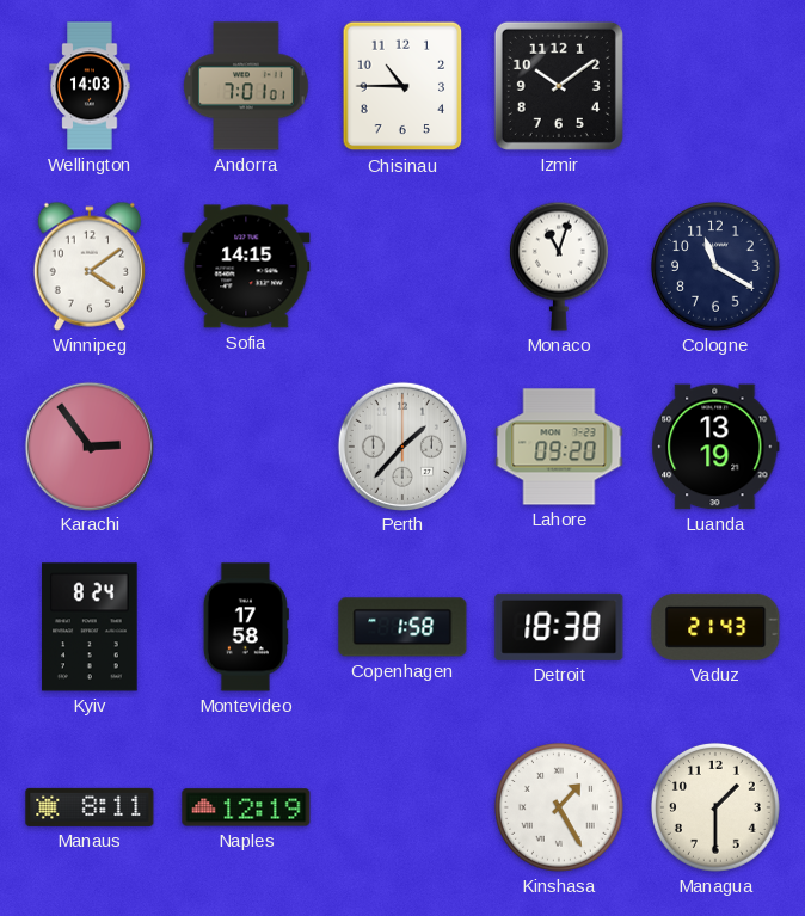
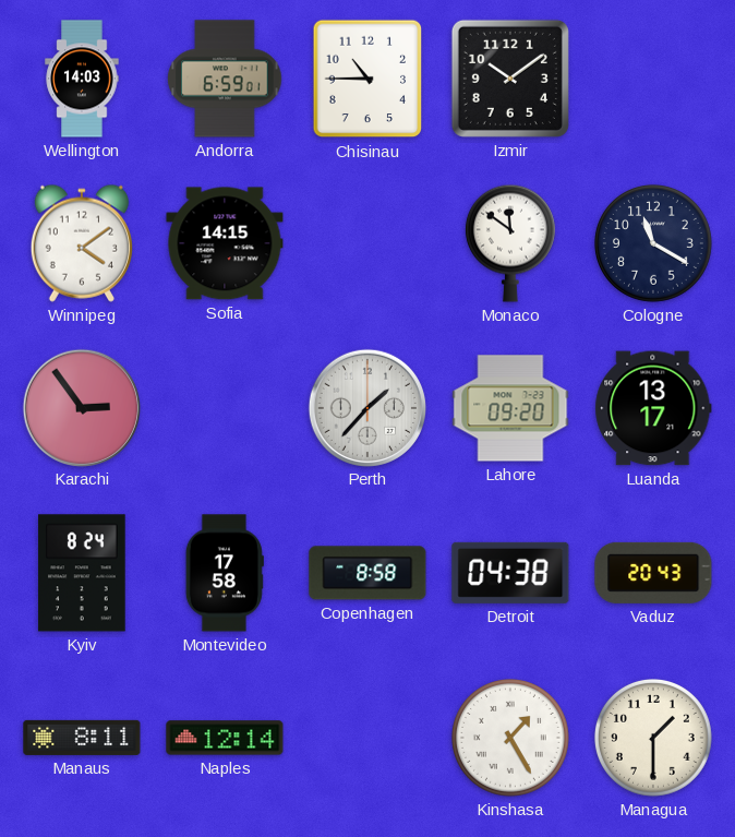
Andorra: 7:01 -> 6:59 (225, 79)
Monaco: 11:03 -> 11:51 (510, 243)
Luanda: 13:19 -> 13:17 (653, 408)
Copenhagen: 1:58 -> 8:58 (367, 573)
Detroit: 18:38 -> 04:38 (510, 573)
Vaduz: 21:43 -> 20:43 (653, 573)
Naples: 12:19 -> 12:14 (225, 738)
